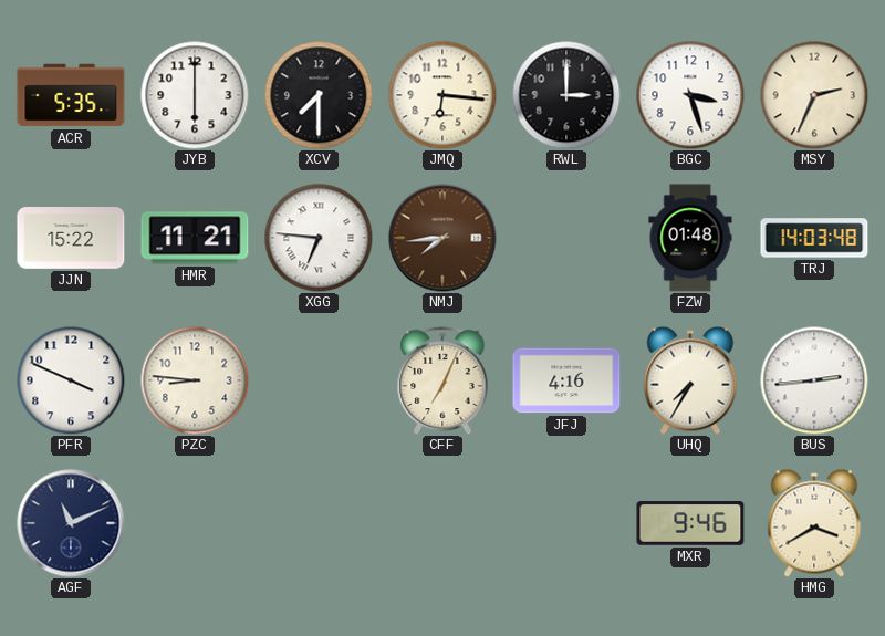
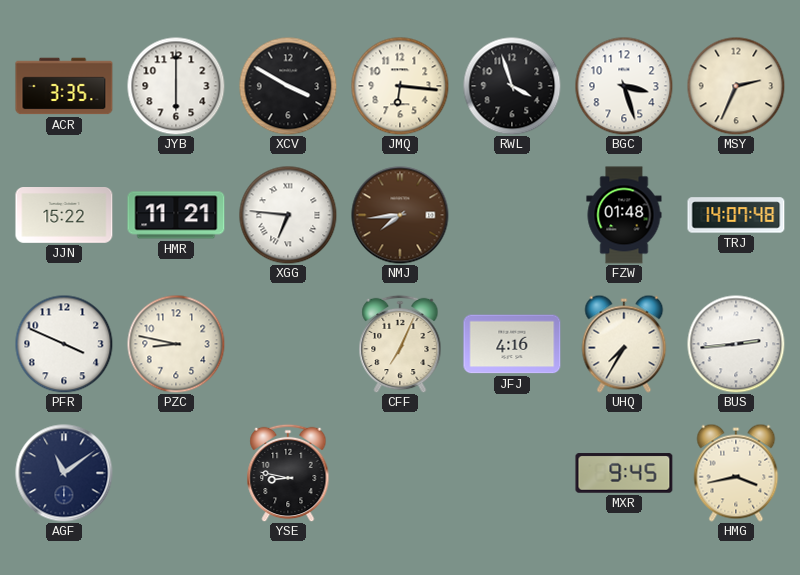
ACR: 5:35 -> 3:35 (64, 86)
XCV: 7:30 -> 3:50 (288, 86)
RWL: 3:00 -> 3:57 (512, 86)
TRJ: 14:03 -> 14:07 (736, 215)
PZC: 8:46 -> 8:47 (176, 344)
AGF: 11:11 -> 11:09 (64, 473)
YSE: none -> 8:47 (288, 473)
MXR: 9:46 -> 9:45 (624, 473)
HMG: 3:40 -> 3:43 (736, 473)
